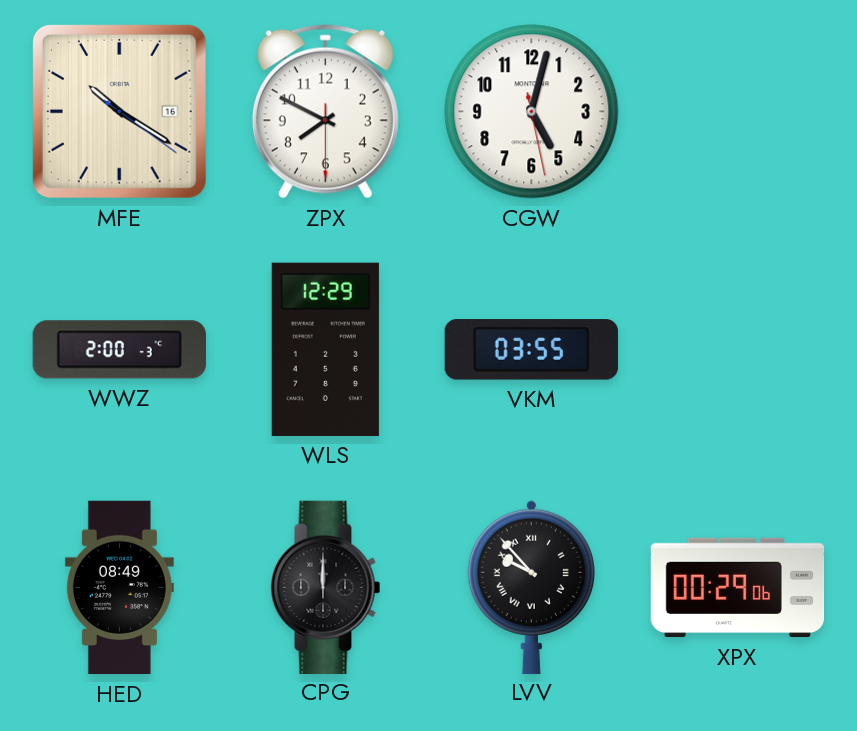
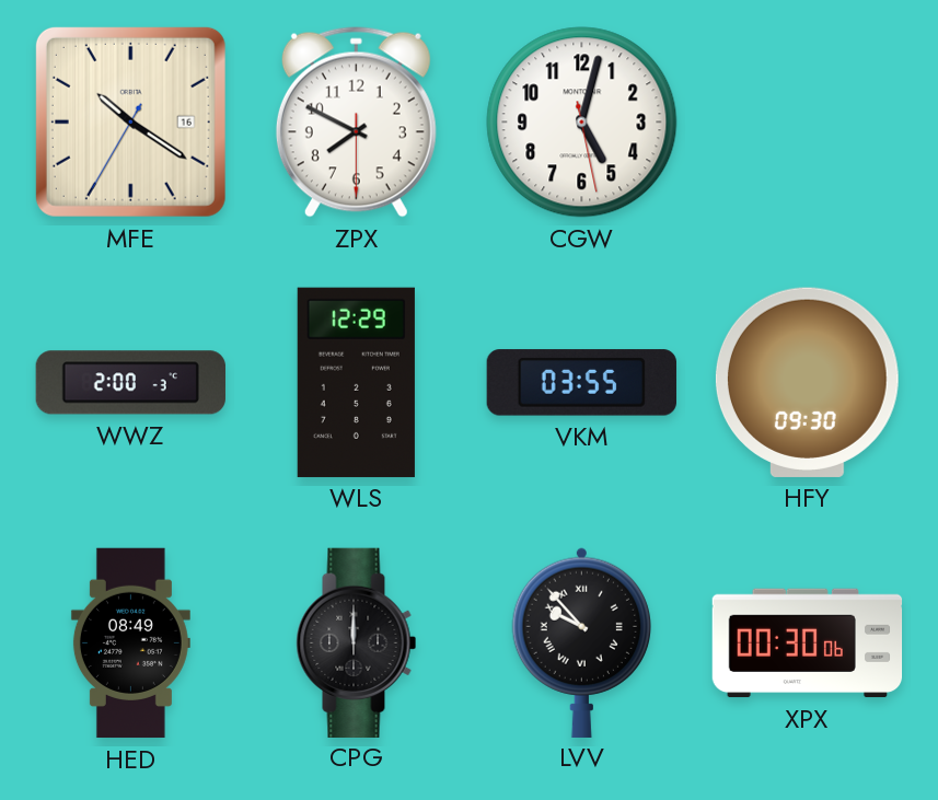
MFE: 10:20:21 -> 10:20:35 (130, 121)
HFY: none -> 09:30 (807, 382)
XPX: 00:29 -> 00:30 (808, 644)
